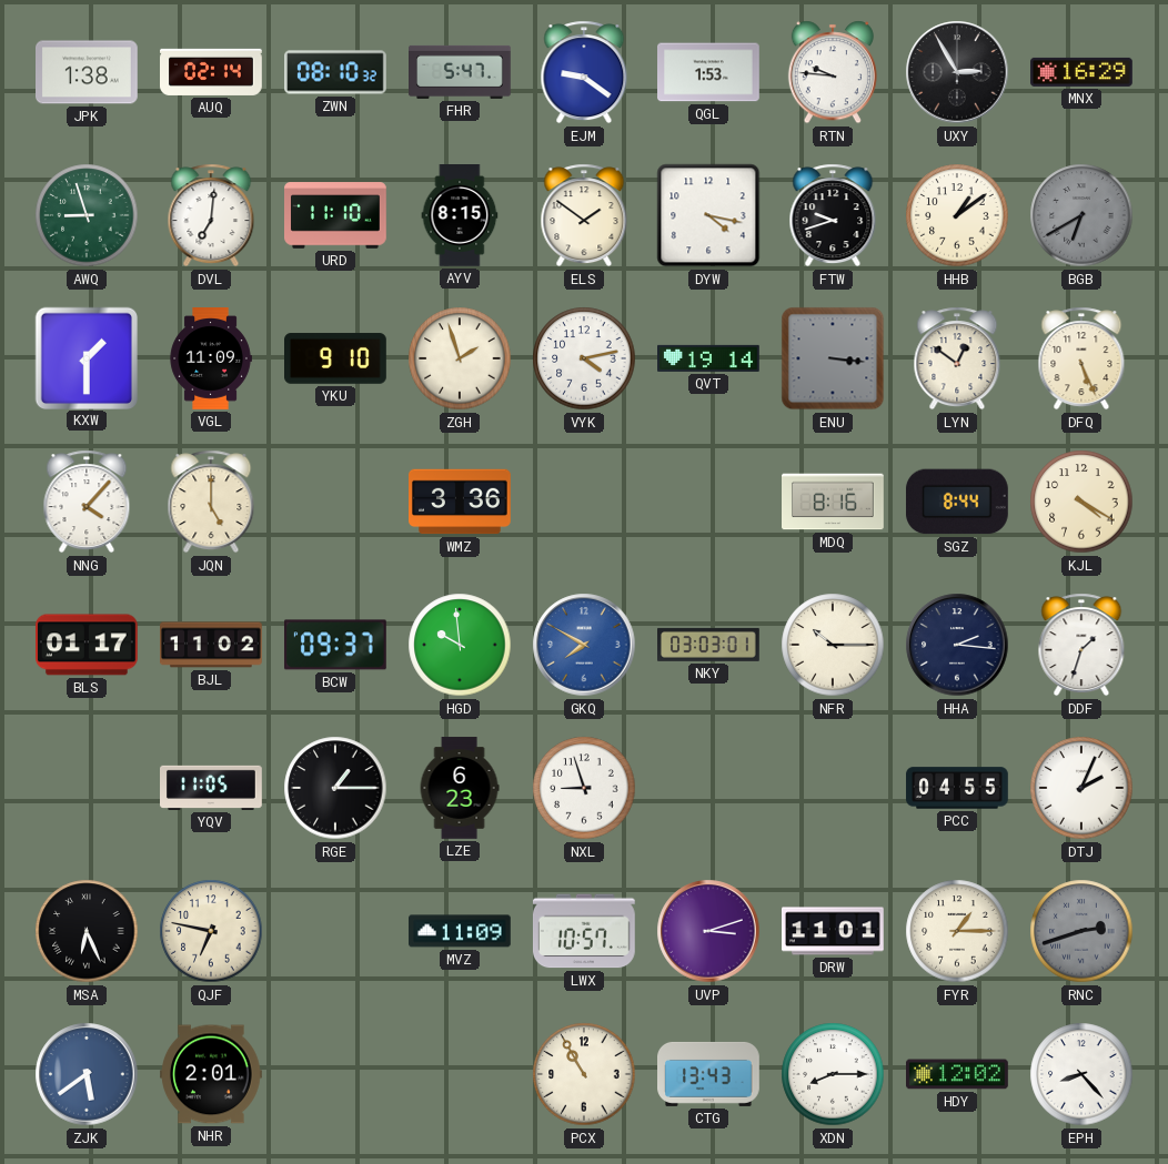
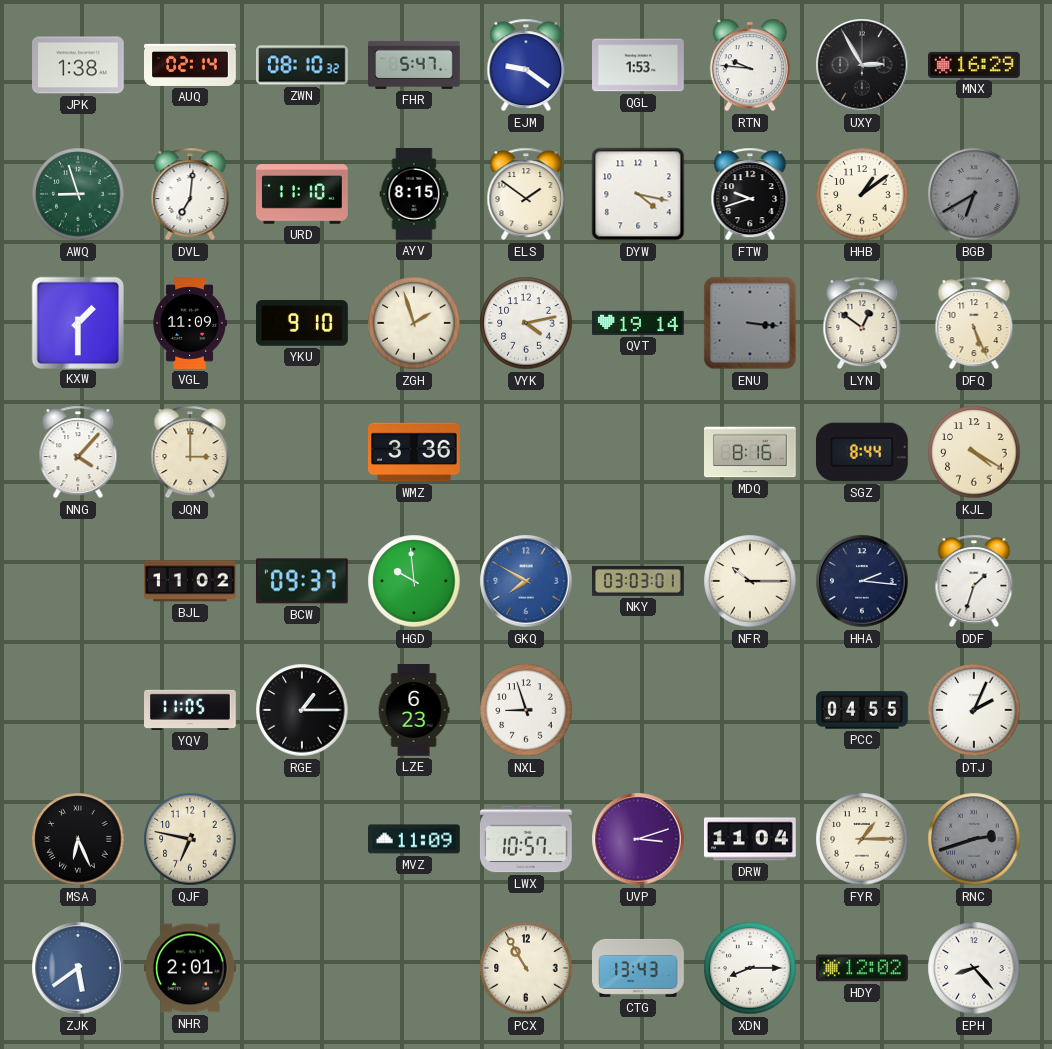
JQN: 5:00 -> 3:00 (190, 452)
BLS: 01:17 -> none (88, 645)
DRW: 11:01 -> 11:04 (751, 839)
